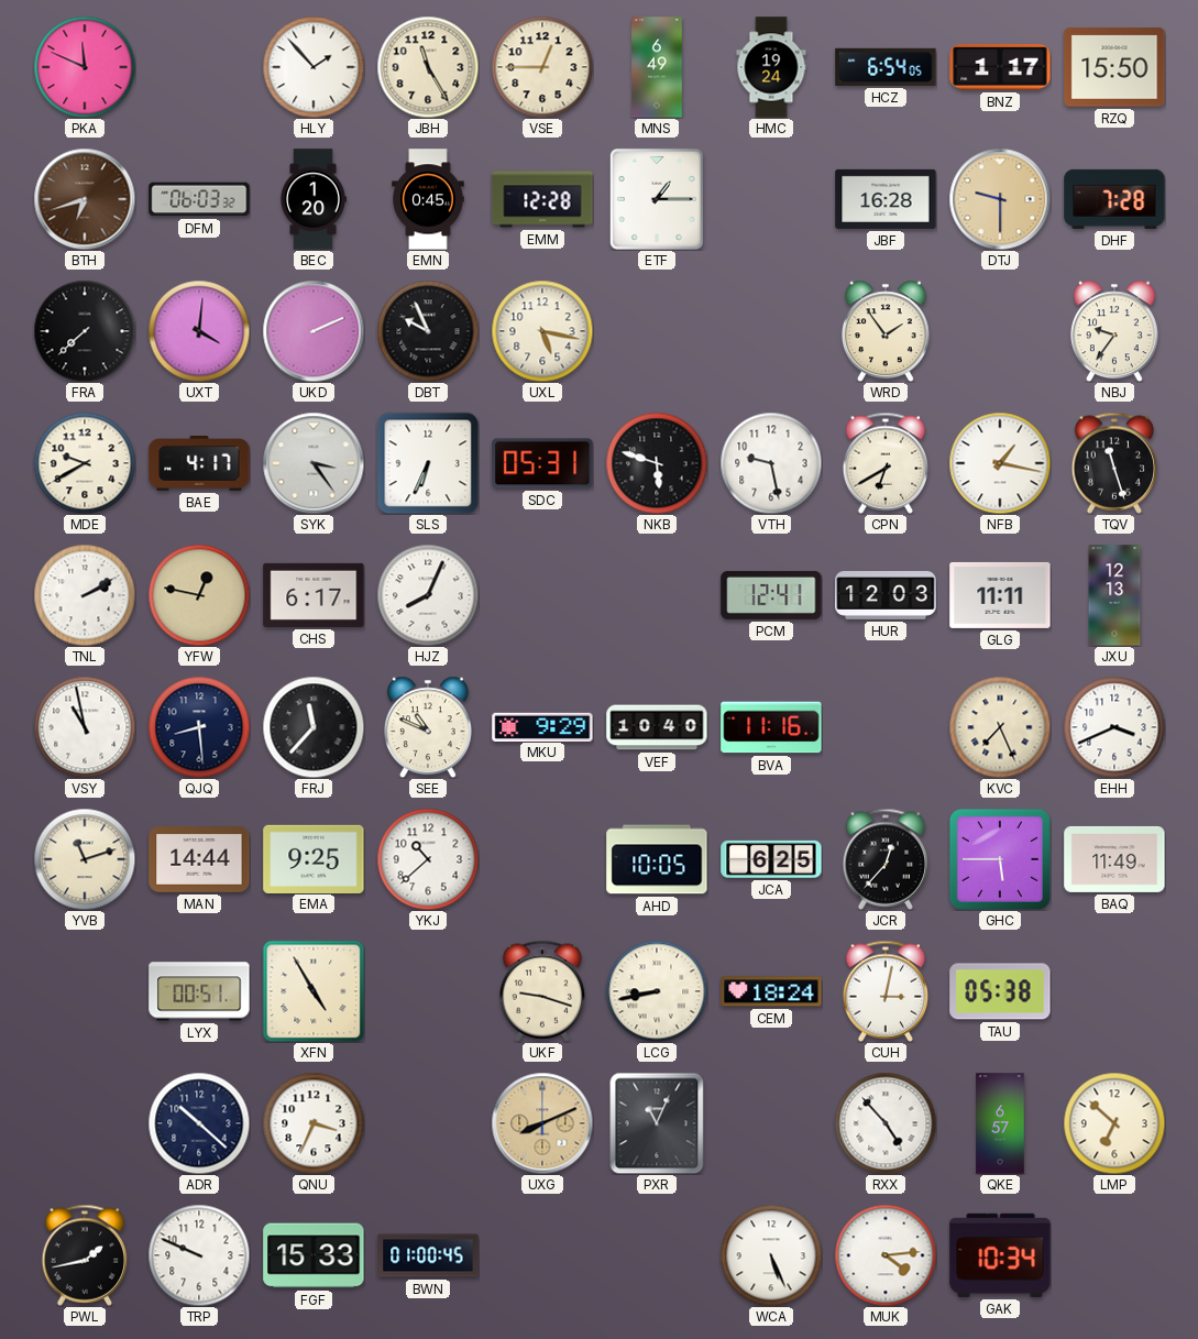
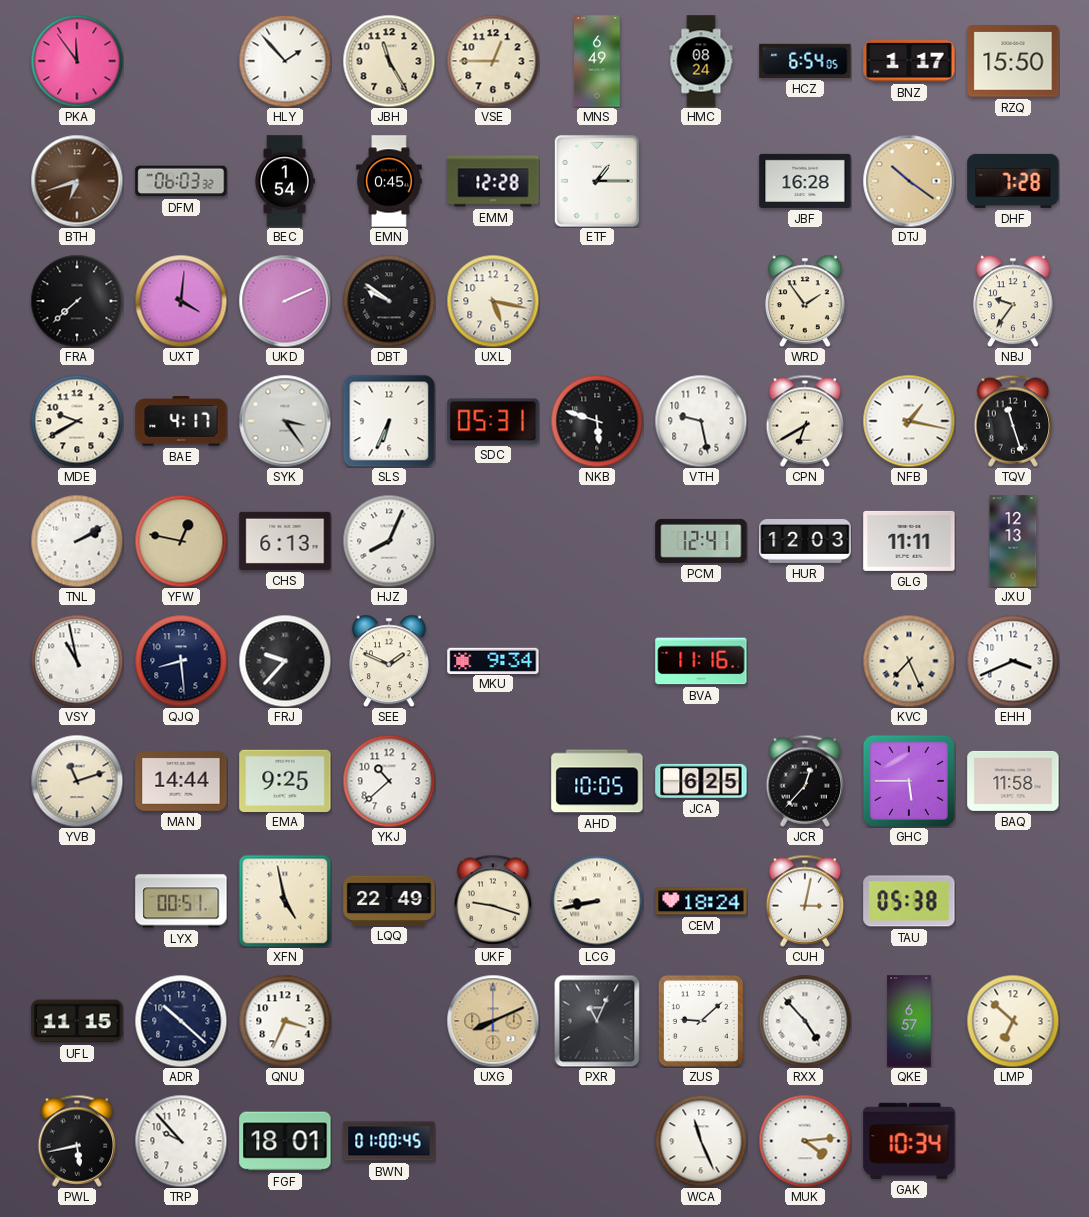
PKA: 11:49 -> 11:54 (77, 61)
HMC: 19:24 -> 08:24 (701, 61)
BEC: 1:20 -> 1:54 (285, 181)
DTJ: 9:30 -> 10:21 (909, 181)
DBT: 9:56 -> 9:51 (389, 301)
CHS: 6:17 -> 6:13 (285, 541)
FRJ: 11:37 -> 9:37 (285, 661)
SEE: 10:49 -> 1:49 (389, 661)
MKU: 9:29 -> 9:34 (493, 660)
VEF: 10:40 -> none (657, 727)
BAQ: 11:49 -> 11:58 (1013, 781)
XFN: 4:55 -> 4:58 (285, 901)
LQQ: none -> 22:49 (389, 900)
UFL: none -> 11:15 (77, 1021)
ZUS: none -> 9:08 (701, 1021)
PWL: 1:43 -> 5:43 (77, 1141)
TRP: 9:49 -> 9:53 (181, 1141)
FGF: 15:33 -> 18:01 (285, 1141)
WCA: 5:26 -> 11:26 (701, 1141)
